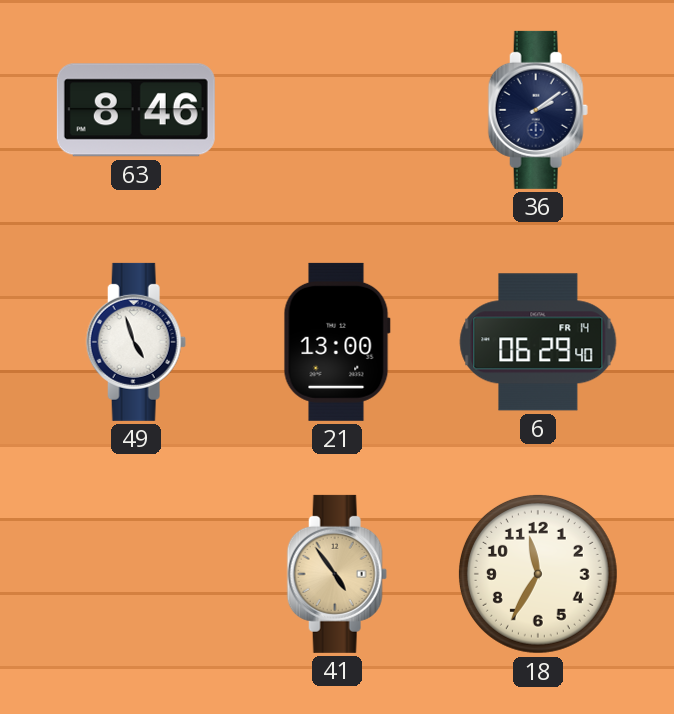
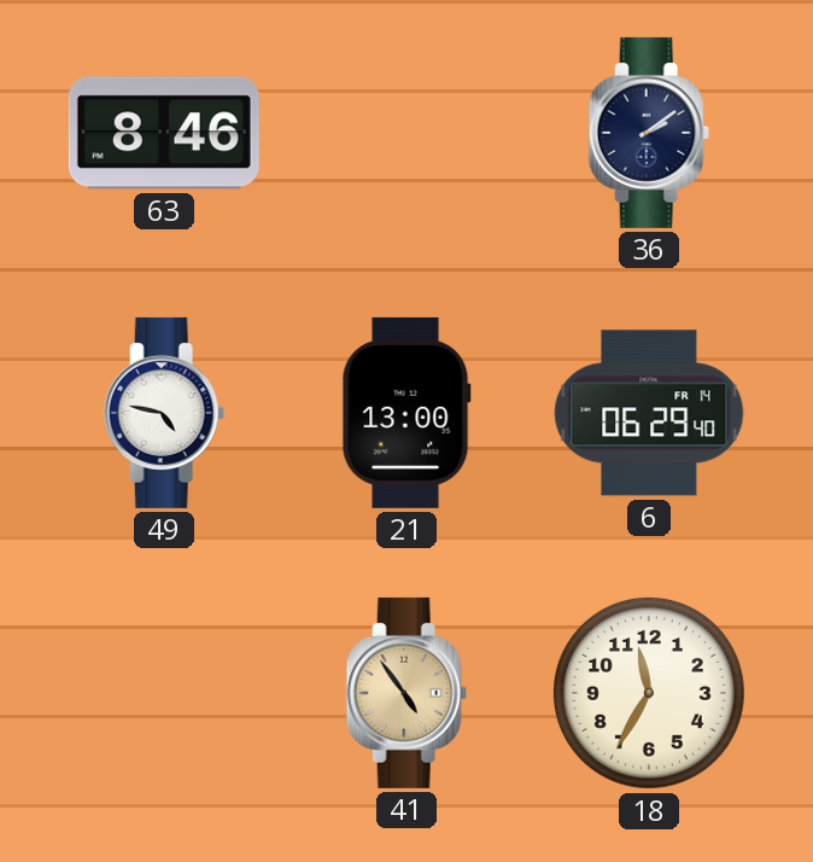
49: 4:57 -> 4:47 (164, 413)
